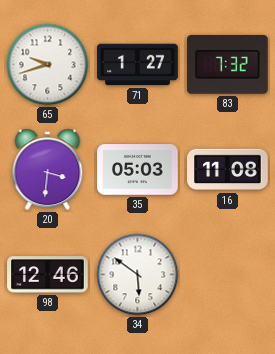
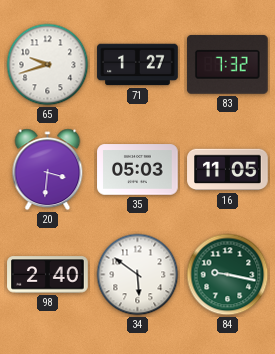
16: 11:08 -> 11:05 (228, 170)
98: 12:46 -> 2:40 (48, 275)
84: none -> 9:17 (228, 275)
